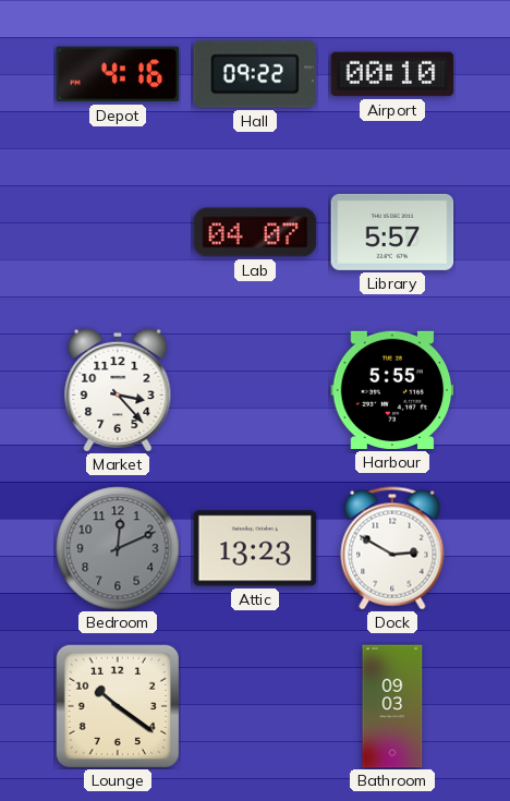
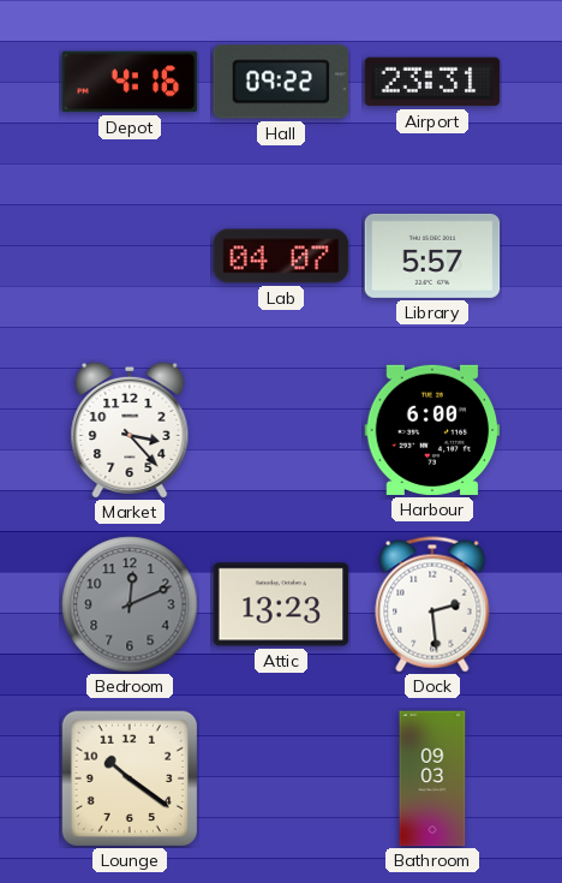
Airport: 00:10 -> 23:31 (432, 82)
Harbour: 5:55 -> 6:00 (432, 430)
Dock: 2:50 -> 2:29 (432, 604)
